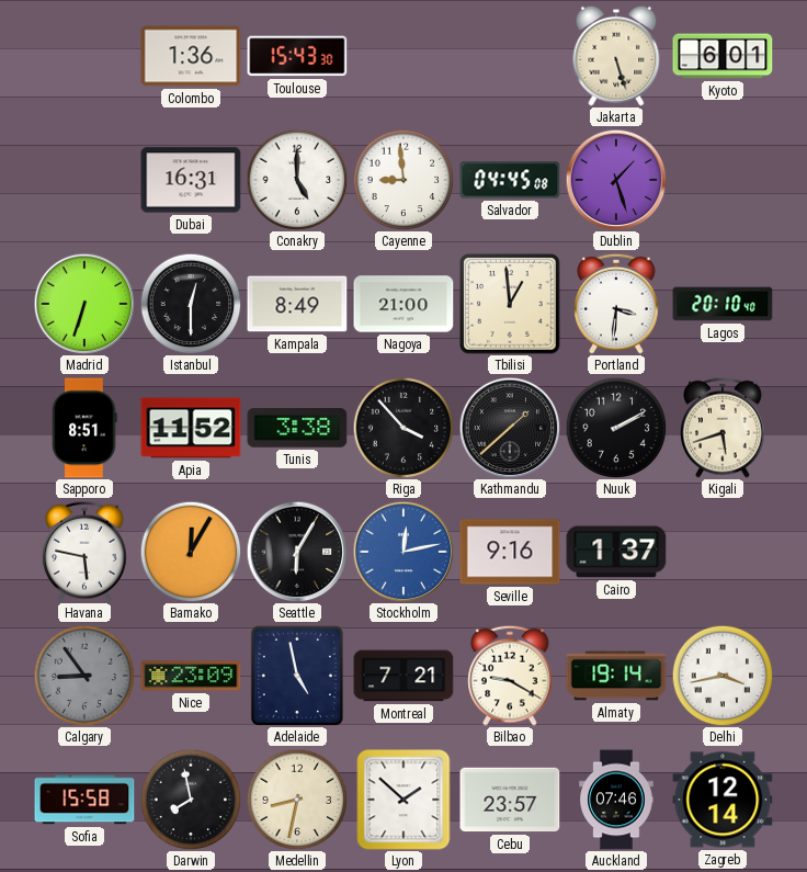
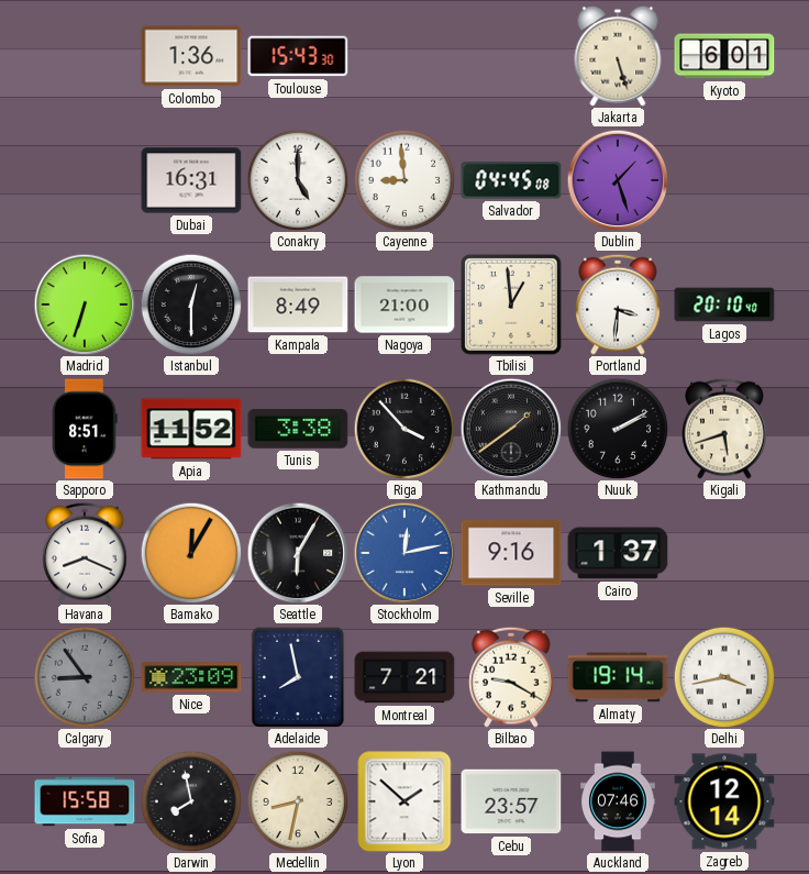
Kathmandu: 1:38 -> 1:39 (511, 429)
Havana: 5:47 -> 8:19 (85, 553)
Adelaide: 4:58 -> 7:58 (298, 677)
